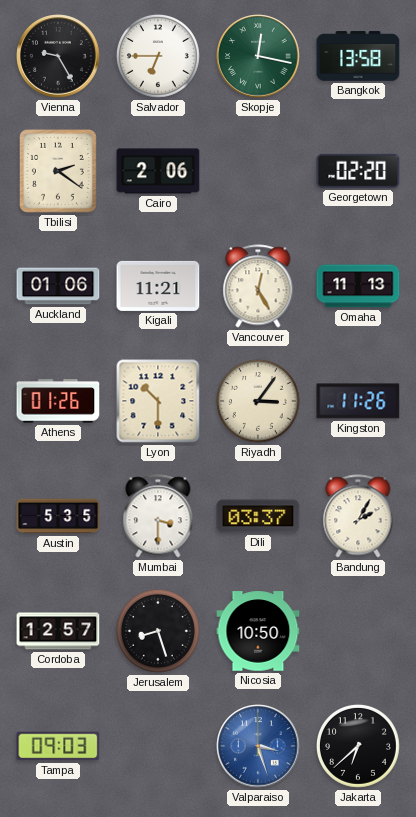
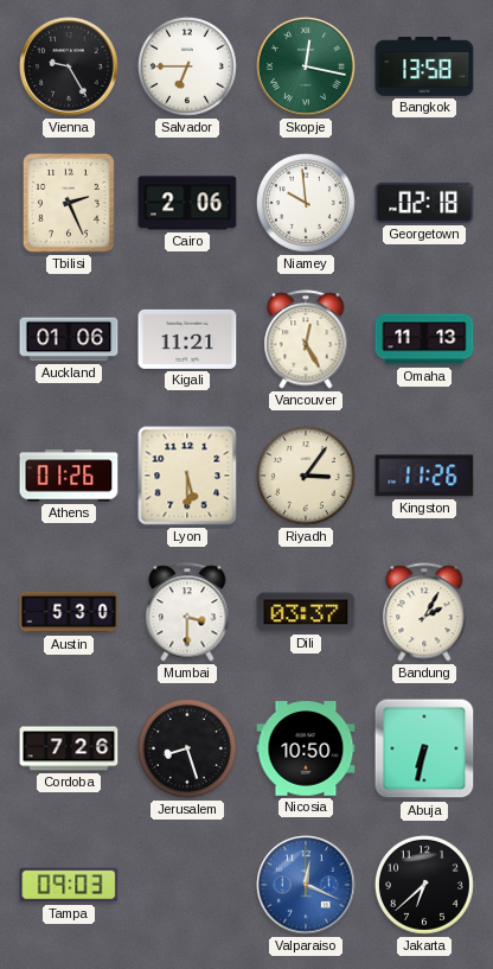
Tbilisi: 2:21 -> 2:26 (69, 203)
Niamey: none -> 9:59 (306, 203)
Georgetown: 02:20 -> 02:18 (424, 203)
Lyon: 10:30 -> 5:30 (187, 476)
Austin: 5:35 -> 5:30 (69, 612)
Cordoba: 12:57 -> 7:26 (69, 748)
Abuja: none -> 6:32 (424, 748)
Valparaiso: 3:27 -> 12:19 (306, 885)
